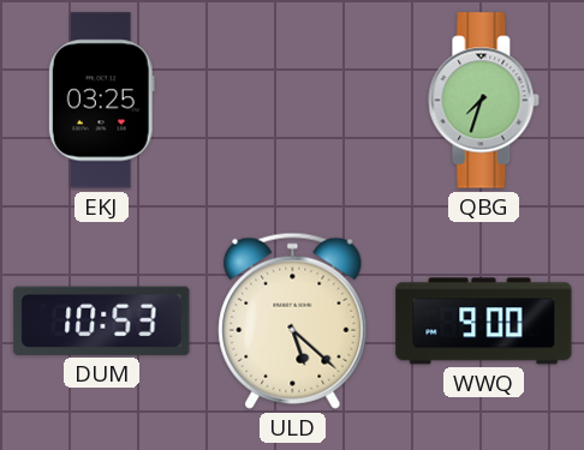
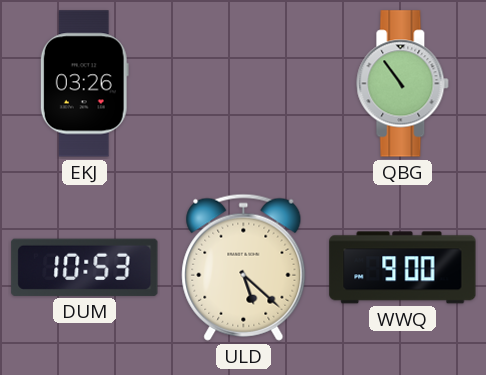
EKJ: 03:25 -> 03:26 (84, 84)
QBG: 7:33 -> 10:54 (403, 84)
